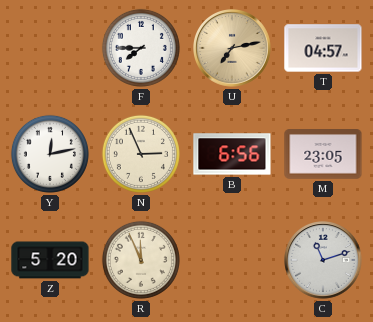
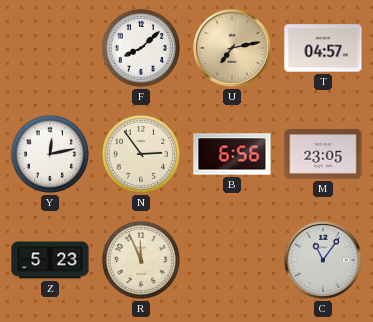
F: 7:45 -> 8:08 (141, 48)
N: 2:56 -> 2:54 (141, 154)
Z: 5:20 -> 5:23 (50, 260)
C: 11:12 -> 11:06 (324, 261)
